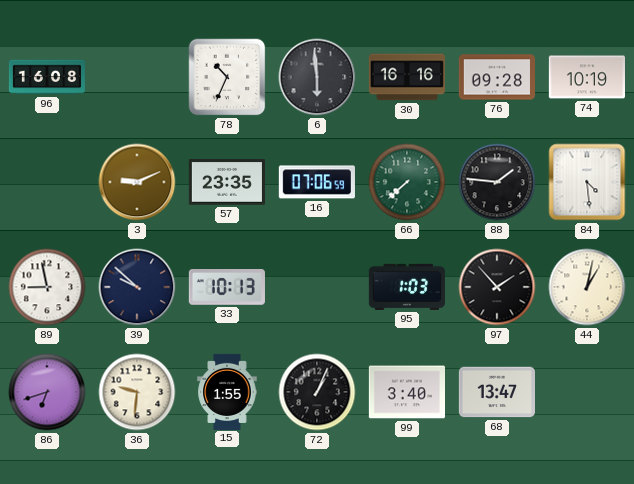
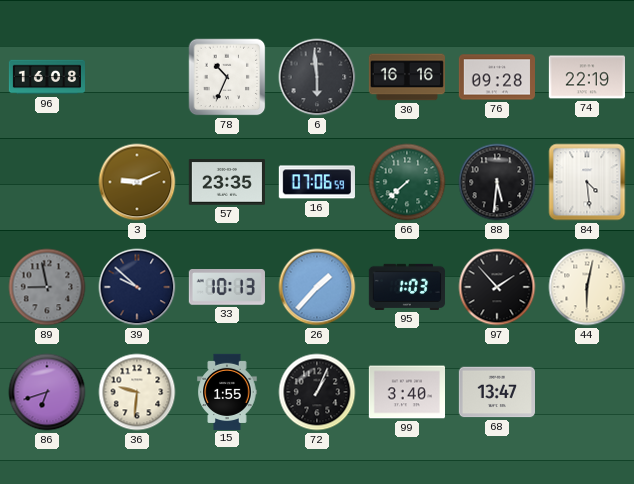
74: 10:19 -> 22:19 (586, 77)
88: 1:46 -> 5:31 (497, 182)
89 dial: white -> grey (47, 287)
26: none -> 1:37 (317, 287)
44: 1:02 -> 6:02 (587, 287)
